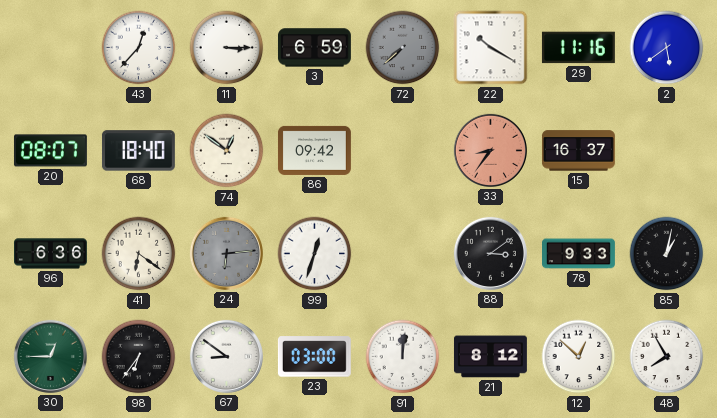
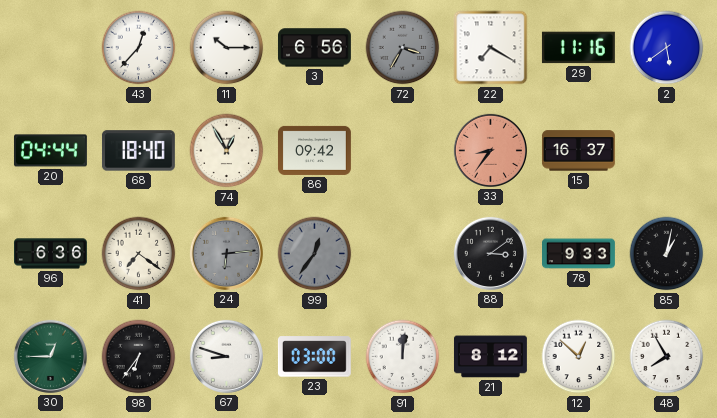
11: 3:15 -> 10:15 (227, 48)
3: 6:59 -> 6:56 (314, 48)
72: 7:38 -> 3:35 (403, 48)
22: 10:20 -> 7:20 (491, 48)
20: 08:07 -> 04:44 (50, 151)
74: 12:51 -> 12:55 (227, 151)
41: 6:21 -> 7:21 (139, 254)
99: 12:33 -> 12:36 (315, 254)
99 dial: white -> grey (315, 254)
67: 8:51 -> 8:48 (226, 356)
